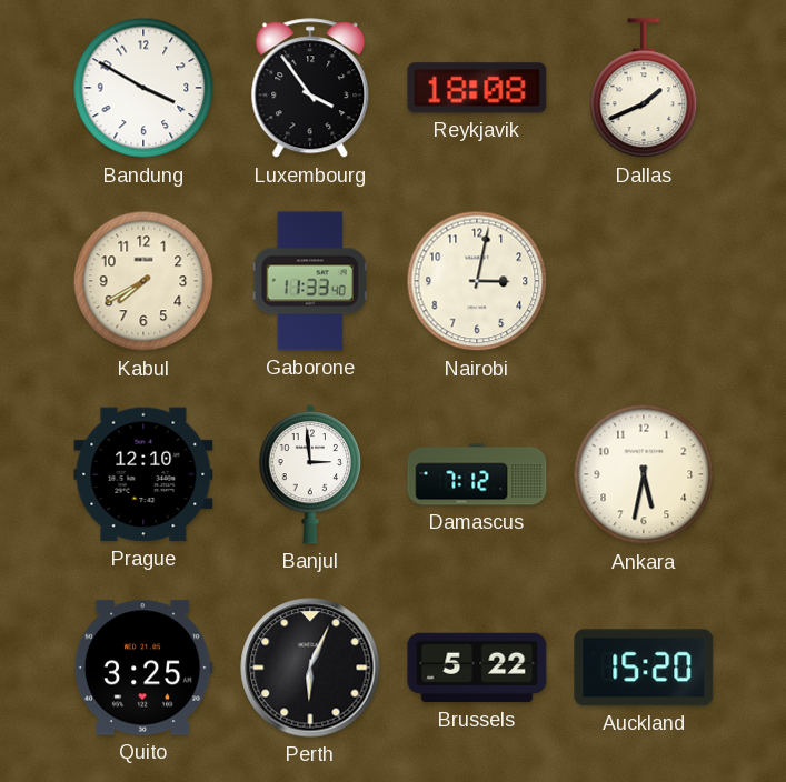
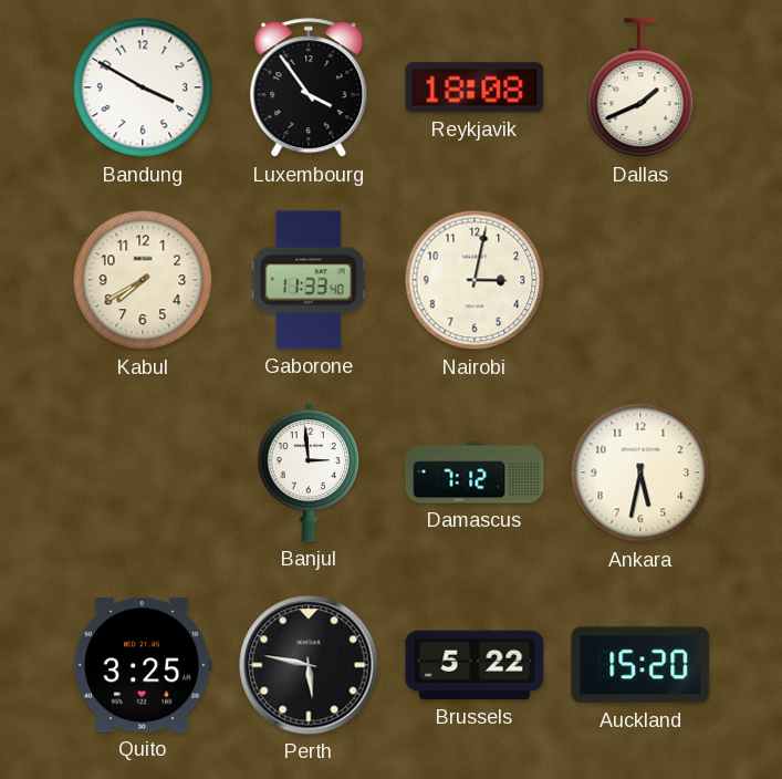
Prague: 12:10 -> none (143, 474)
Perth: 6:04 -> 5:47 (309, 665)
